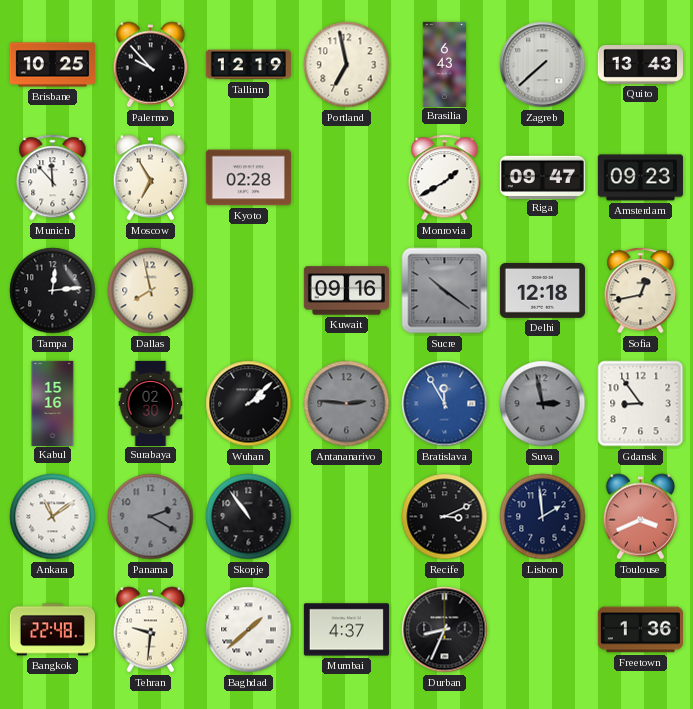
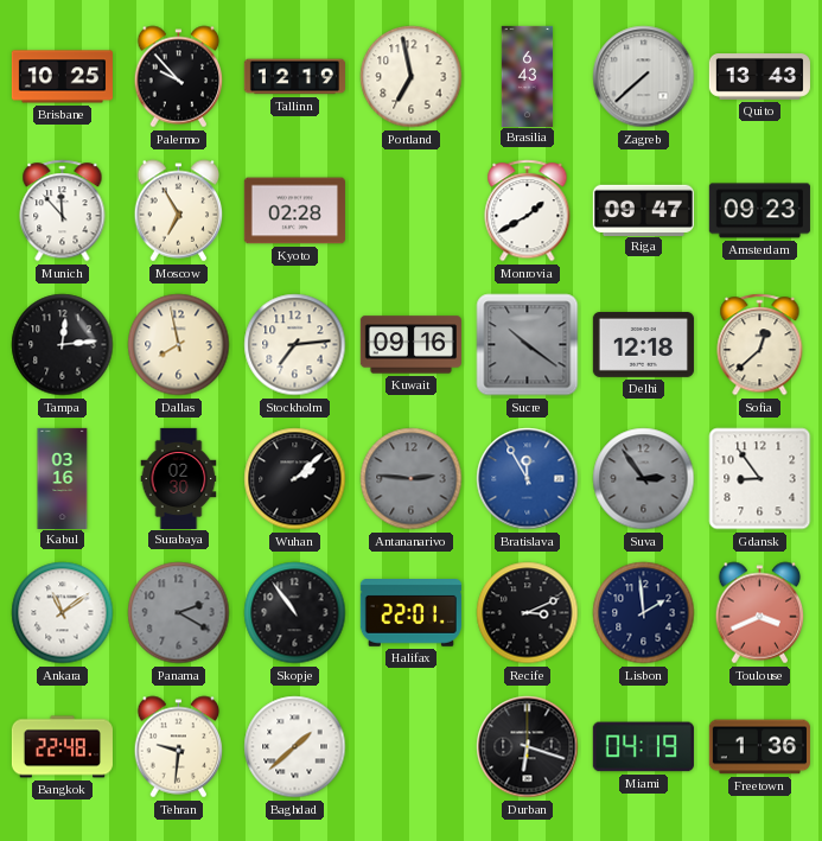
Stockholm: none -> 7:14 (295, 345)
Sofia: 12:43 -> 12:38 (760, 345)
Kabul: 15:16 -> 03:16 (63, 478)
Suva: 2:58 -> 2:54 (644, 479)
Halifax: none -> 22:01 (410, 613)
Mumbai: 4:37 -> none (346, 630)
Durban: 8:34 -> 6:18 (528, 747)
Miami: none -> 04:19 (643, 747)
